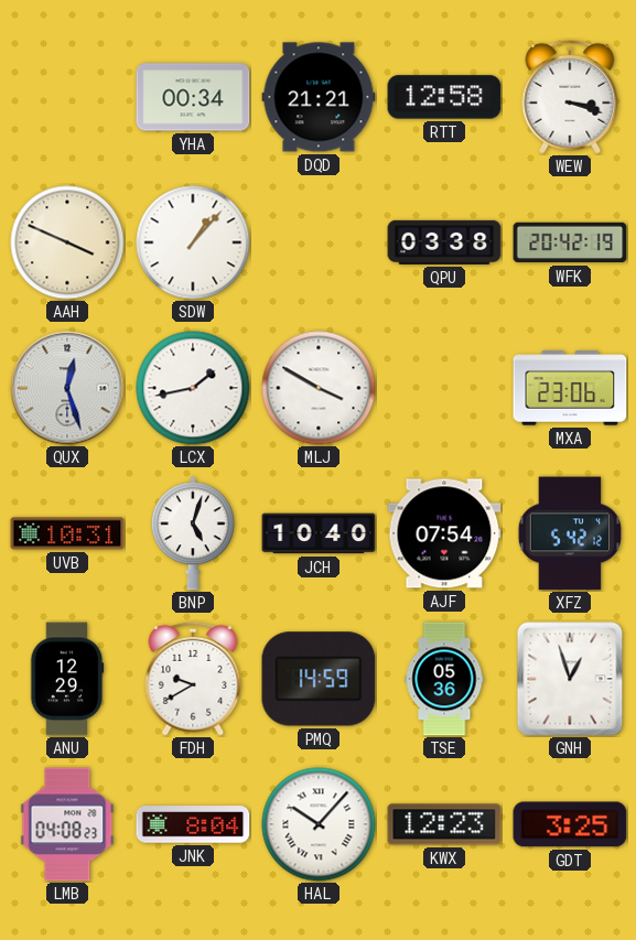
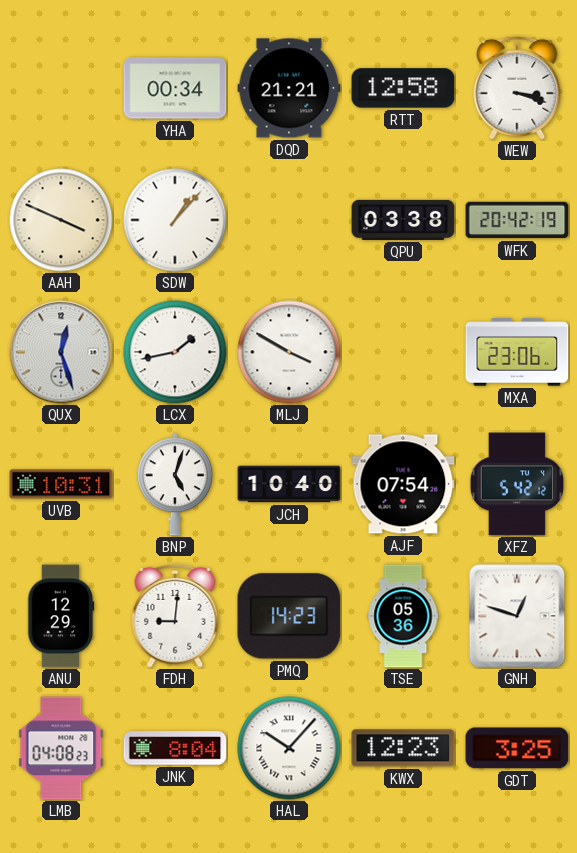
FDH: 9:40 -> 9:01 (175, 616)
PMQ: 14:59 -> 14:23 (289, 616)
GNH: 12:57 -> 12:48 (517, 616)
